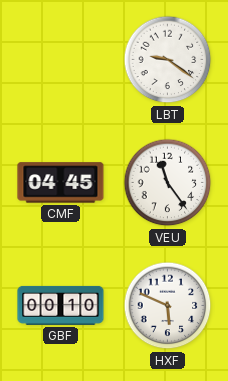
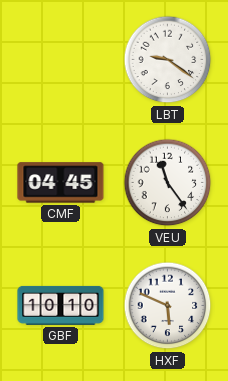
GBF: 00:10 -> 10:10 (61, 305)
